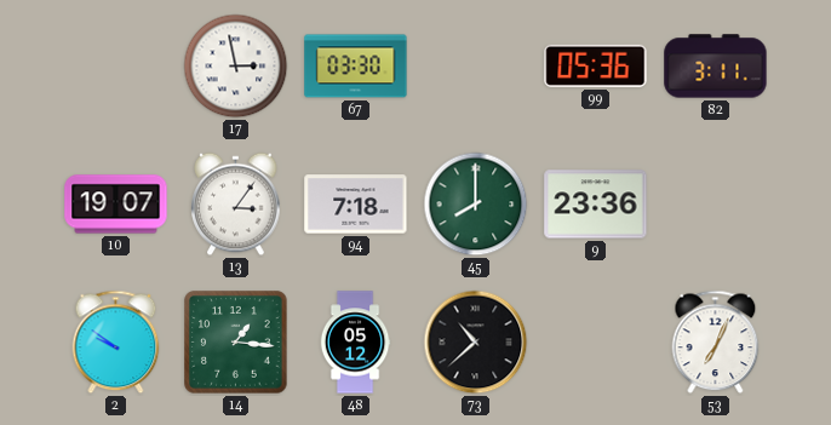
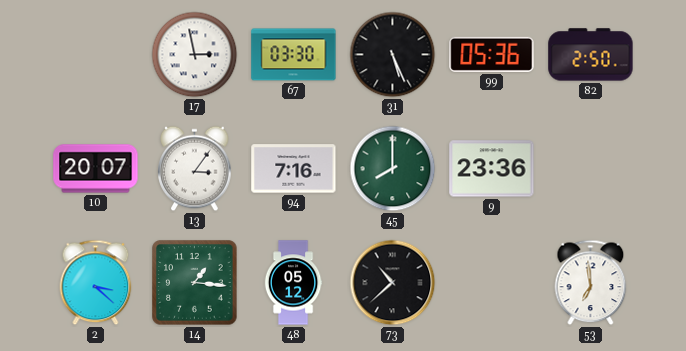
31: none -> 5:26 (393, 55)
82: 3:11 -> 2:50 (591, 55)
10: 19:07 -> 20:07 (96, 169)
94: 7:18 -> 7:16 (294, 169)
2: 9:51 -> 3:22 (96, 283)
53: 7:04 -> 6:59 (591, 283)
